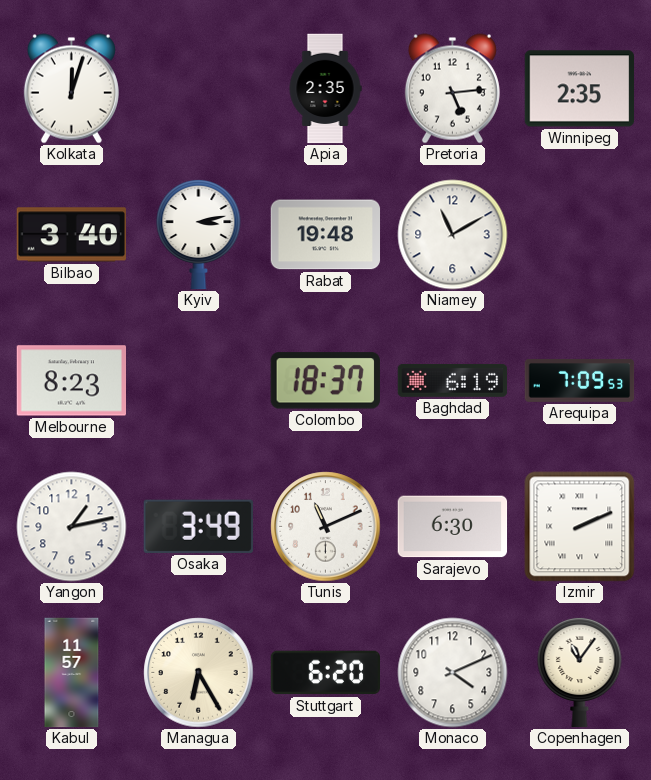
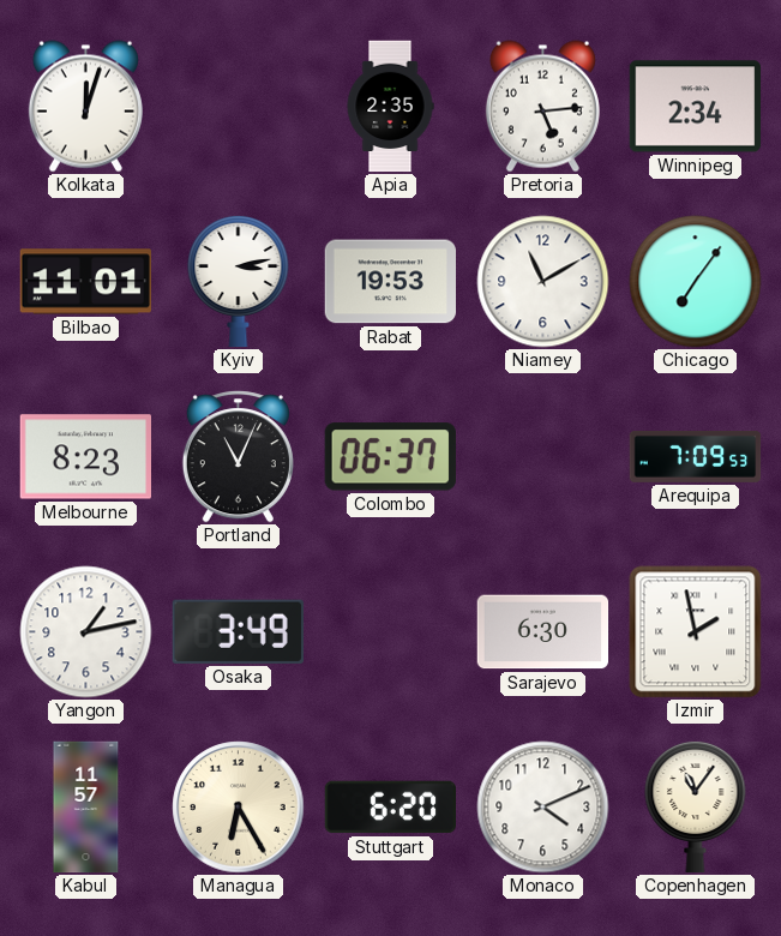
Winnipeg: 2:35 -> 2:34 (695, 107)
Bilbao: 3:40 -> 11:01 (86, 282)
Rabat: 19:48 -> 19:53 (391, 282)
Chicago: none -> 7:06 (696, 282)
Portland: none -> 11:04 (238, 457)
Colombo: 18:37 -> 06:37 (390, 457)
Baghdad: 6:19 -> none (453, 380)
Tunis: 11:11 -> none (326, 527)
Izmir: 2:11 -> 1:58 (696, 632)
